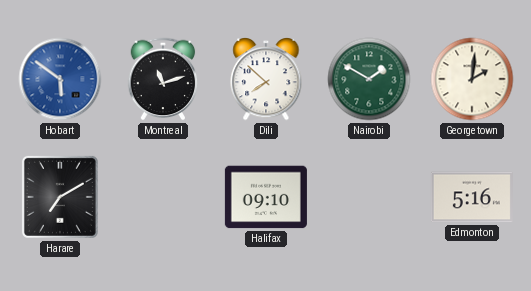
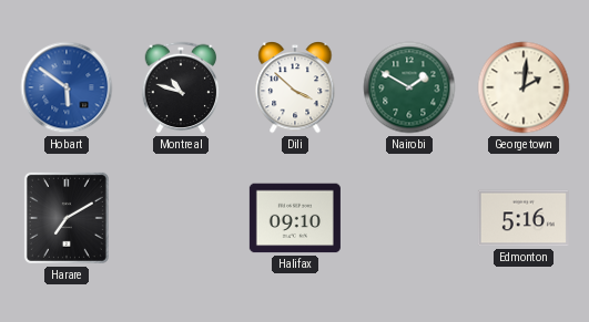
Montreal: 11:12 -> 10:48 (181, 87)
Dili: 7:52 -> 3:52 (295, 89)
